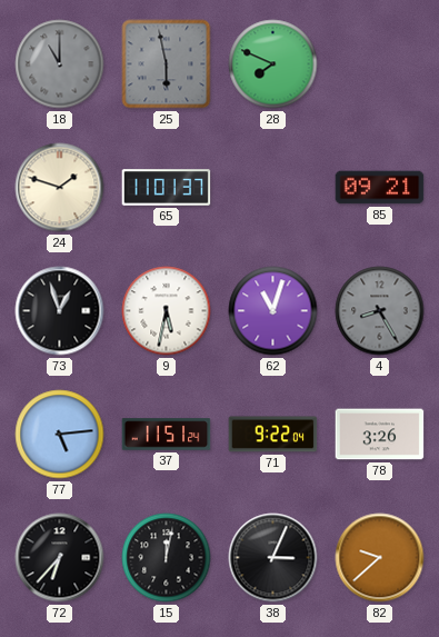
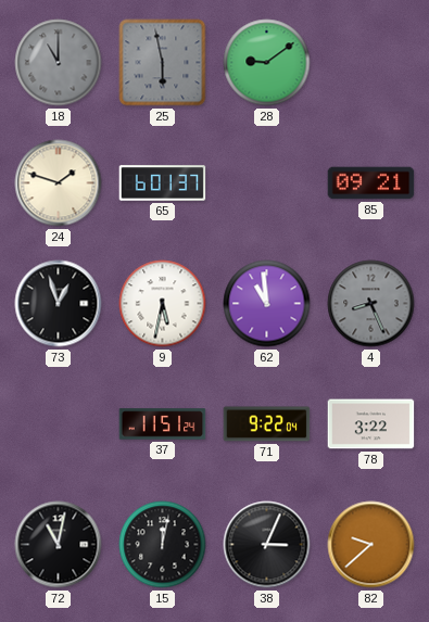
28: 7:49 -> 9:09 (267, 63)
65: 11:01 -> 6:01 (163, 183)
62: 11:03 -> 10:59 (267, 304)
4: 8:25 -> 8:26 (371, 304)
77: 5:14 -> none (60, 435)
78: 3:26 -> 3:22 (371, 424)
72: 6:37 -> 11:02 (59, 545)
